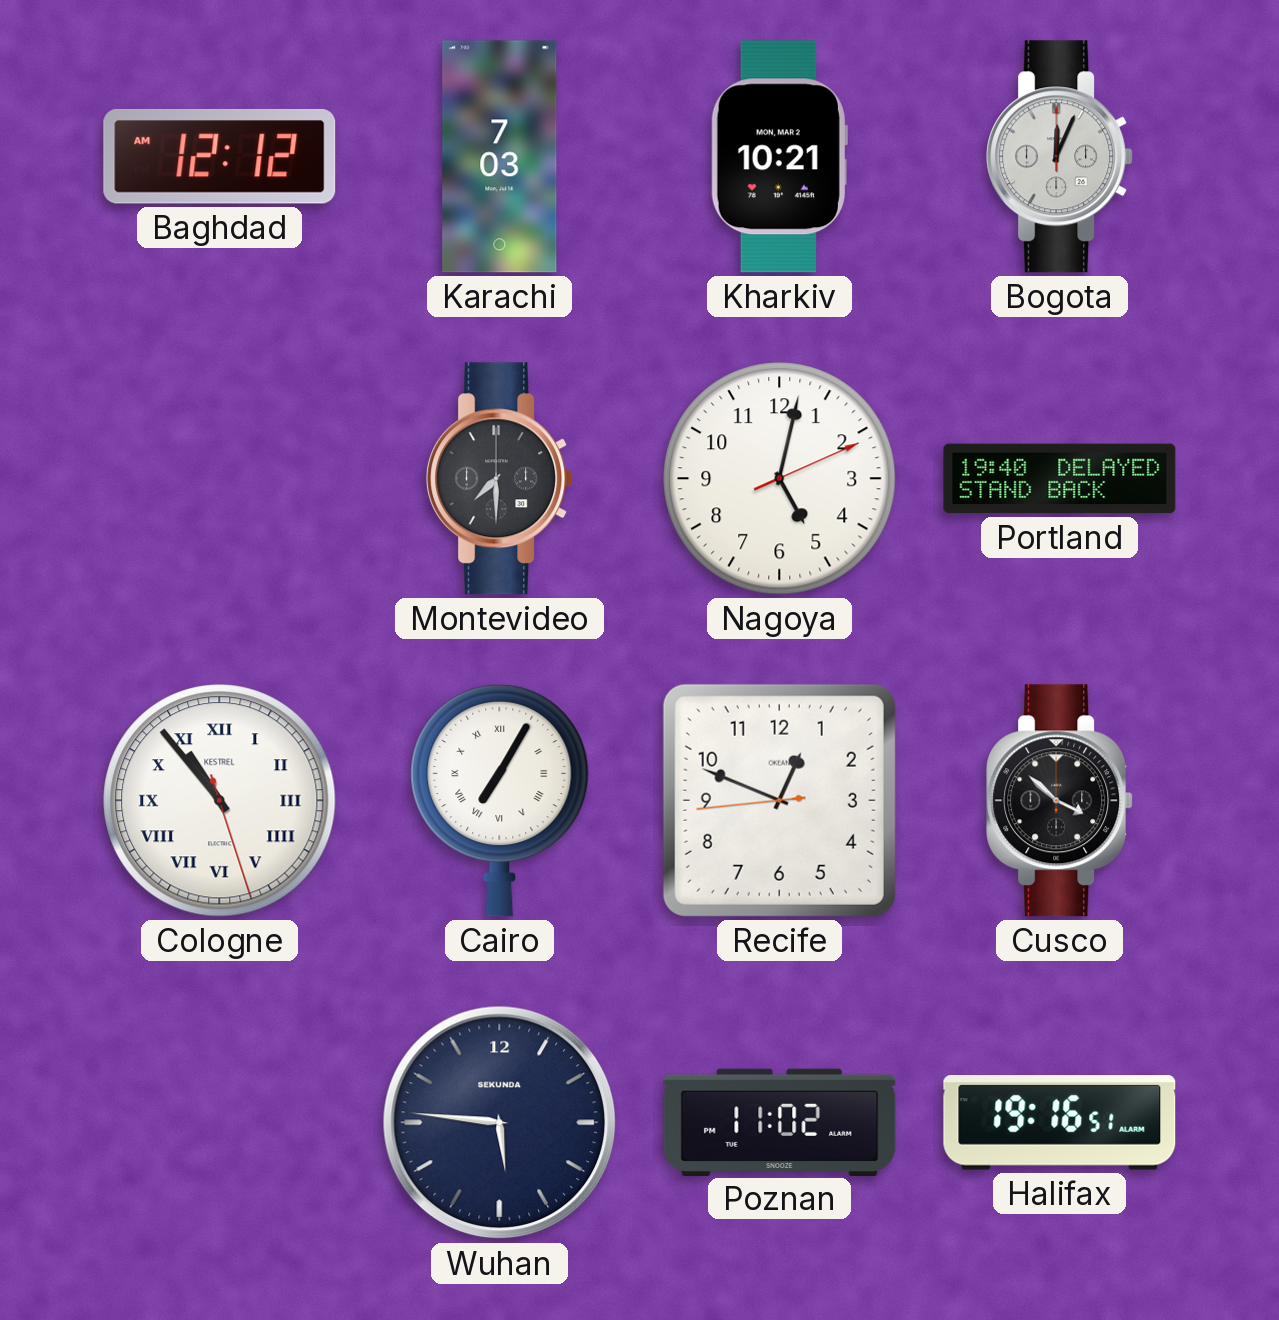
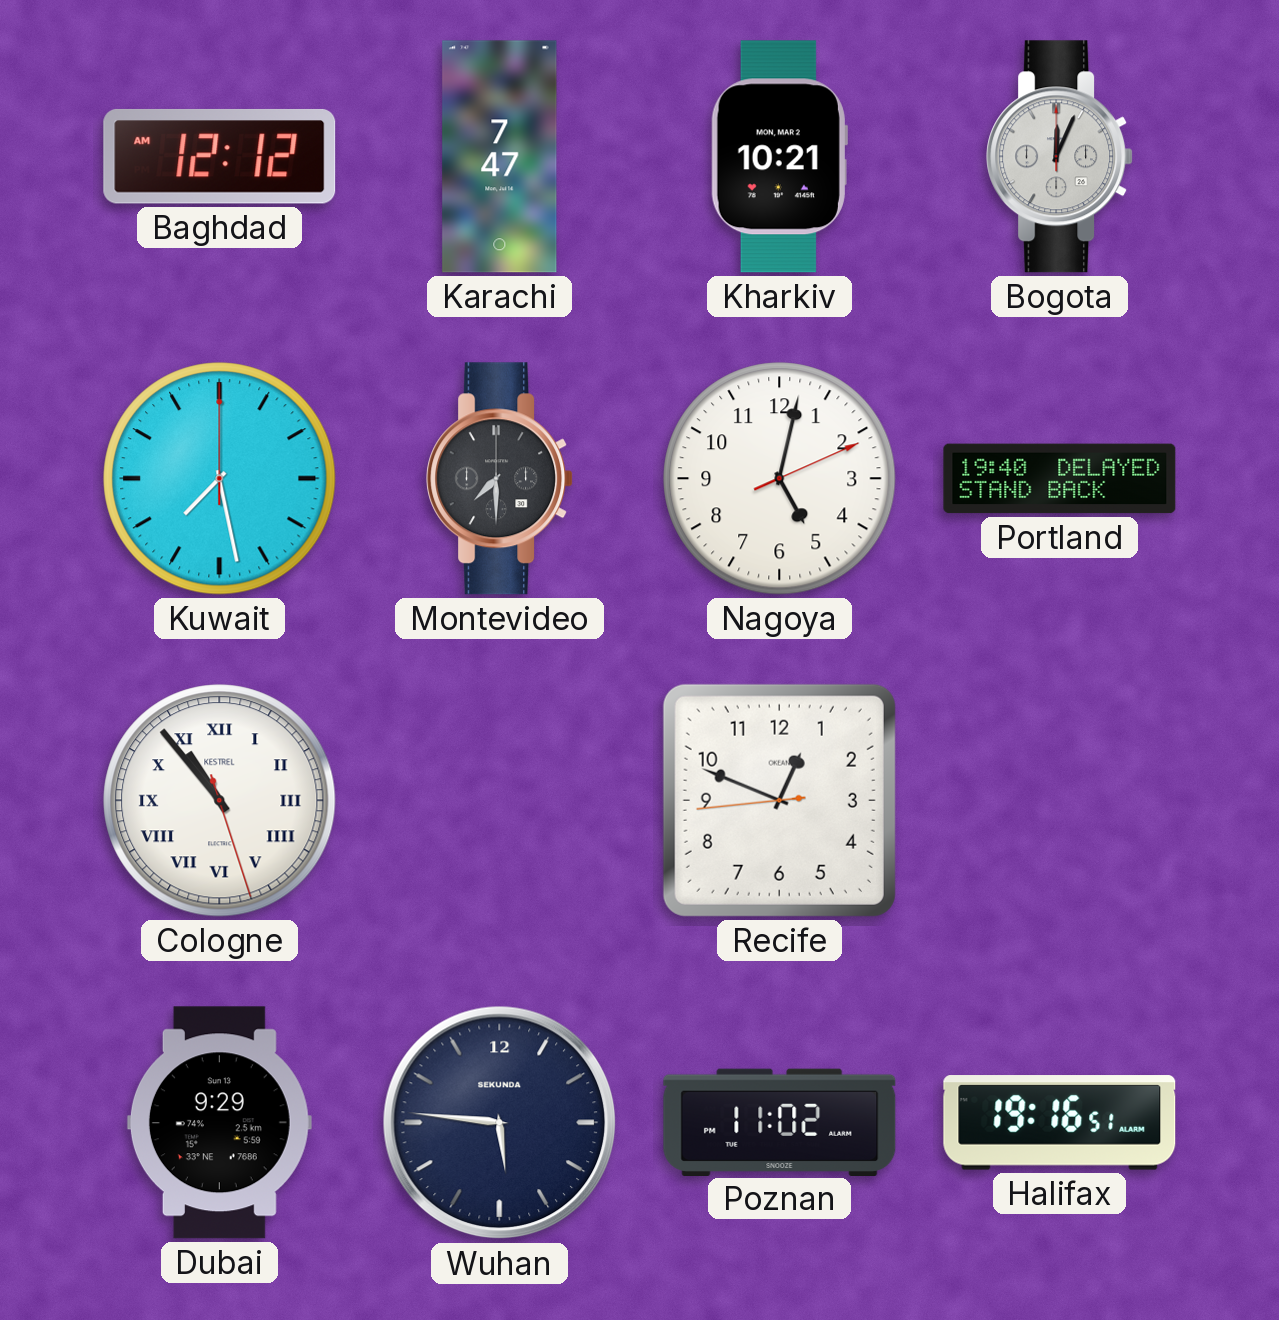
Karachi: 7:03 -> 7:47 (500, 157)
Kuwait: none -> 7:28 (220, 479)
Cairo: 7:05 -> none (500, 800)
Cusco: 3:52 -> none (1060, 801)
Dubai: none -> 9:29 (219, 1123)
